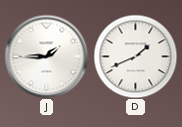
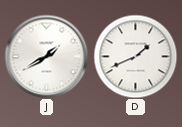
J: 1:45 -> 1:40 (46, 56)
